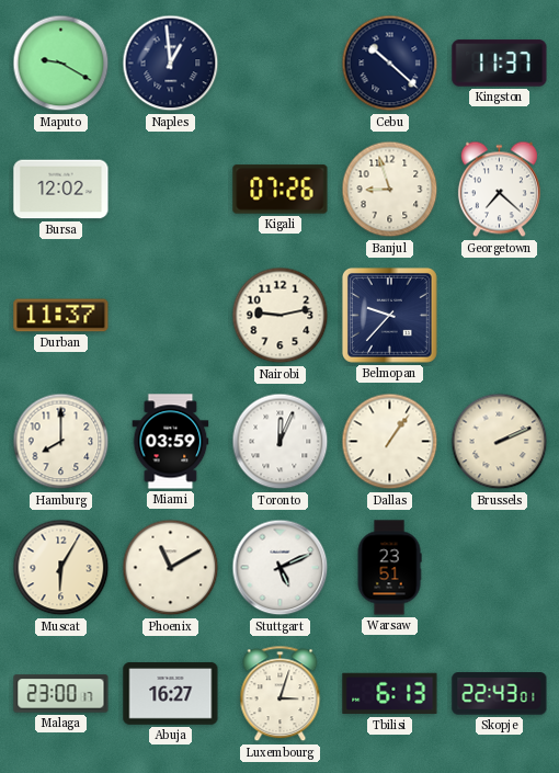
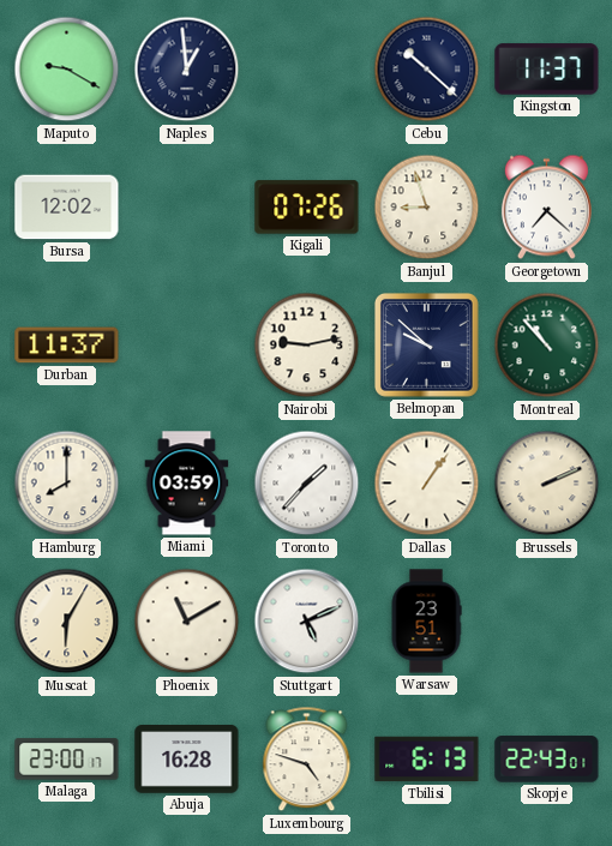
Belmopan: 9:37 -> 9:52 (426, 344)
Montreal: none -> 10:53 (547, 346)
Toronto: 12:04 -> 1:37 (307, 484)
Abuja: 16:27 -> 16:28 (187, 760)
Luxembourg: 3:03 -> 4:48 (307, 760)
